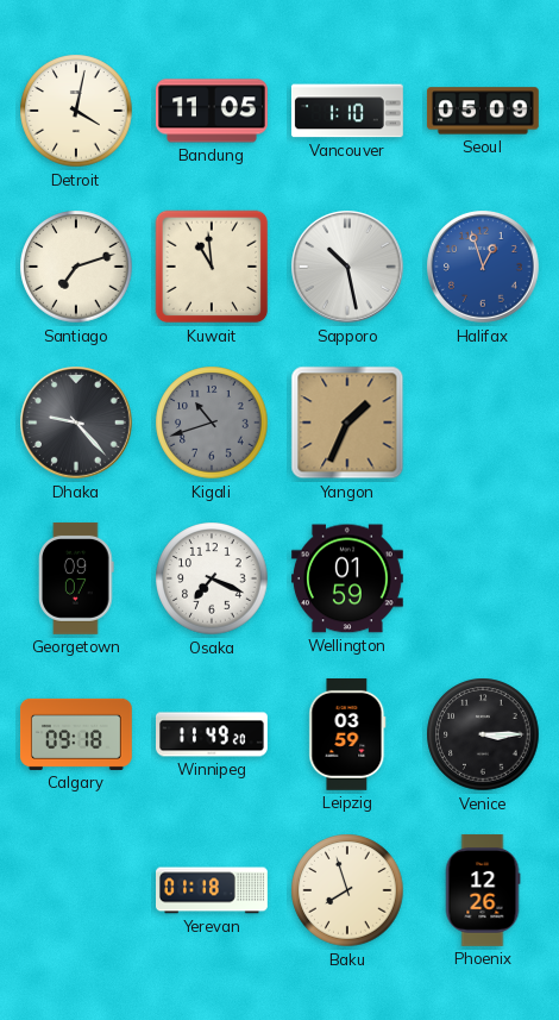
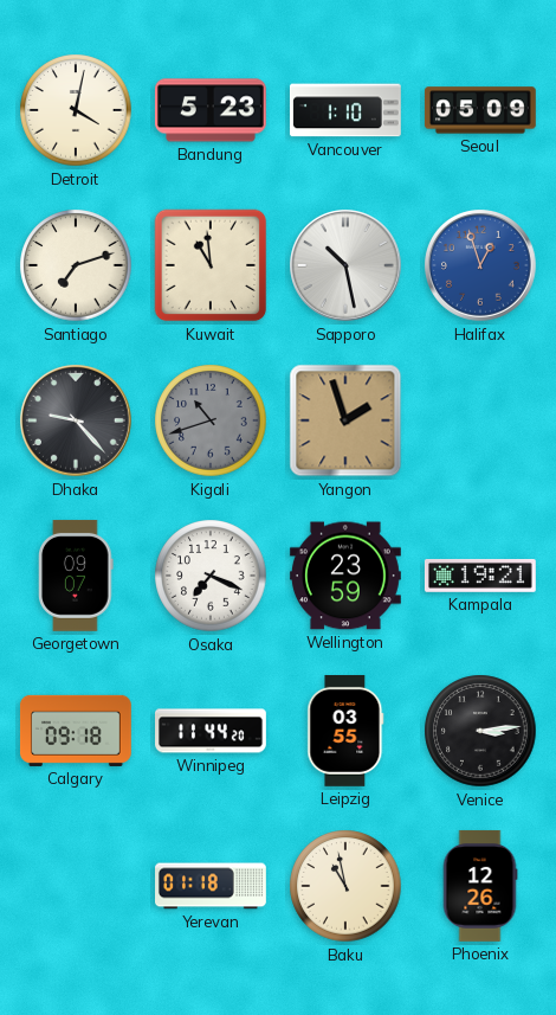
Bandung: 11:05 -> 5:23 (211, 110)
Yangon: 1:34 -> 1:57 (345, 420)
Wellington: 01:59 -> 23:59 (345, 576)
Kampala: none -> 19:21 (480, 576)
Winnipeg: 11:49 -> 11:44 (212, 731)
Leipzig: 03:59 -> 03:55 (345, 731)
Venice: 3:15 -> 3:14 (480, 731)
Baku: 7:57 -> 10:58 (345, 886)
